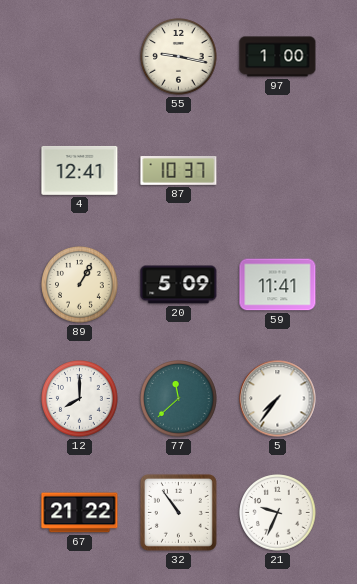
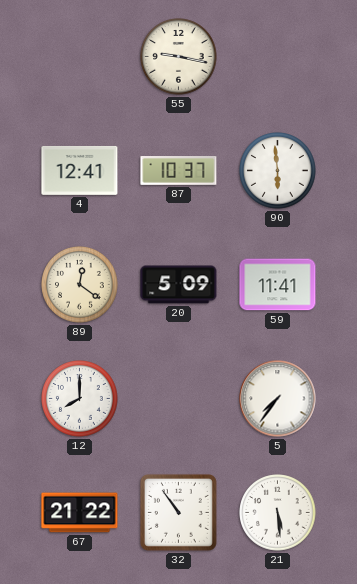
97: 1:00 -> none (278, 57)
90: none -> 5:59 (278, 171)
89: 1:05 -> 12:21 (80, 285)
77: 11:38 -> none (179, 399)
21: 9:34 -> 5:29 (278, 513)
